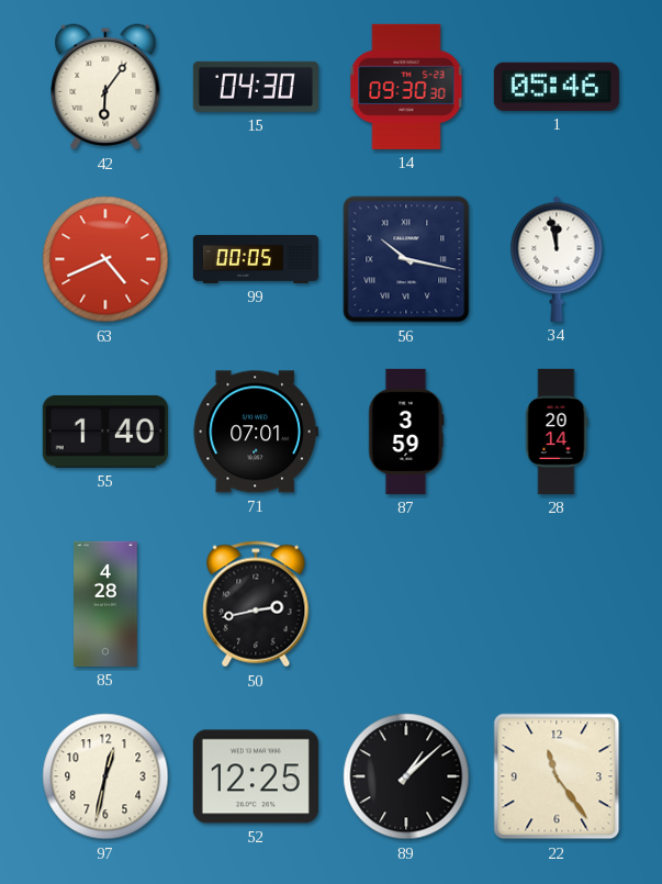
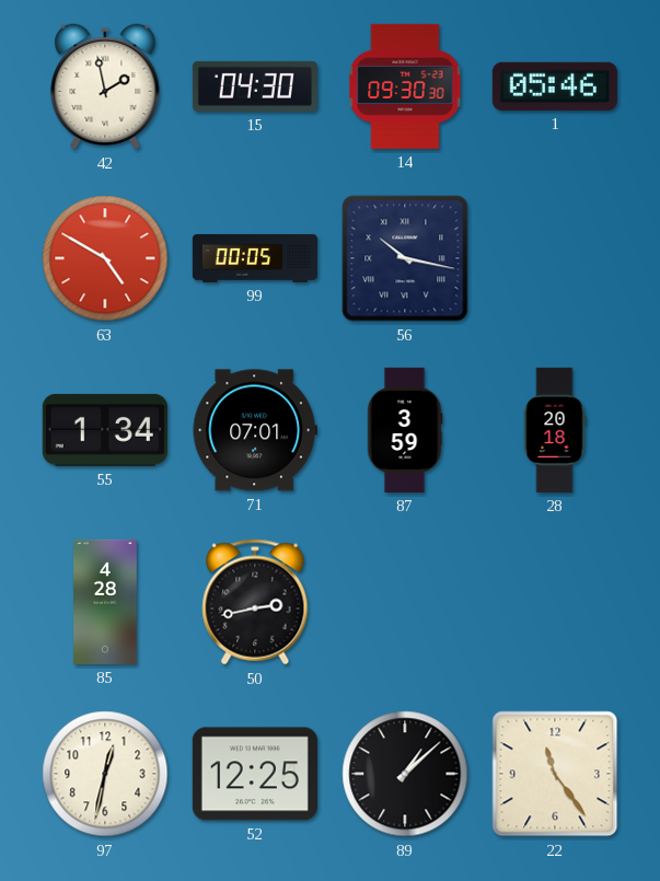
42: 6:06 -> 1:58 (105, 86)
63: 4:41 -> 4:50 (105, 258)
34: 11:58 -> none (557, 259)
55: 1:40 -> 1:34 (105, 430)
28: 20:14 -> 20:18 (555, 430)
